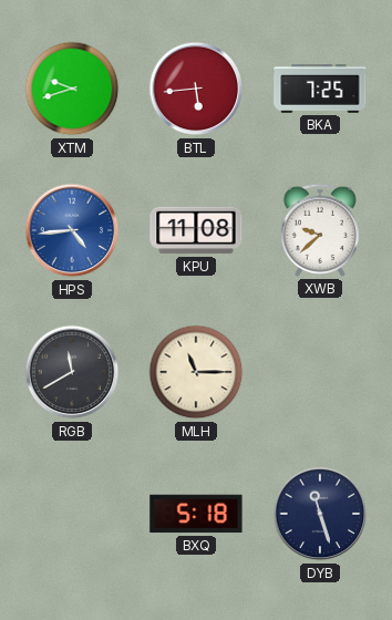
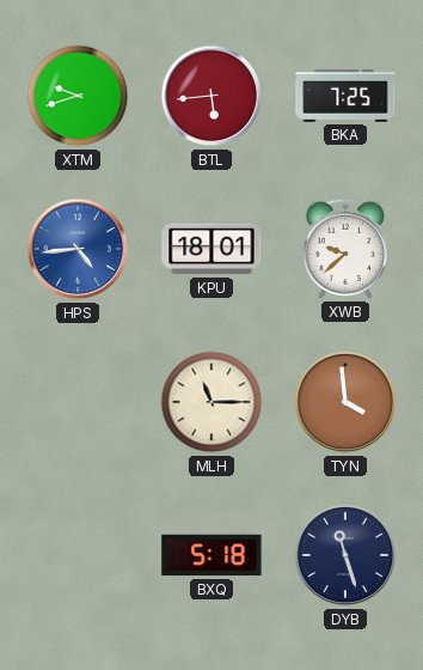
KPU: 11:08 -> 18:01 (211, 249)
RGB: 11:40 -> none (72, 372)
TYN: none -> 3:59 (345, 402)
